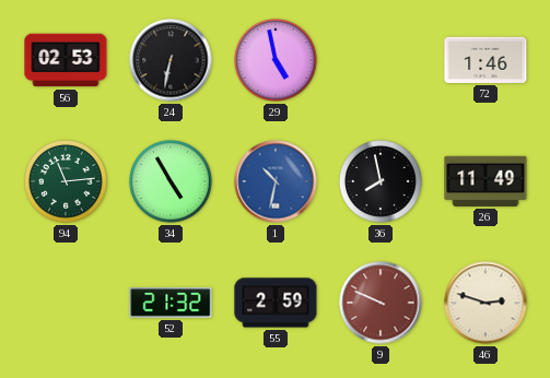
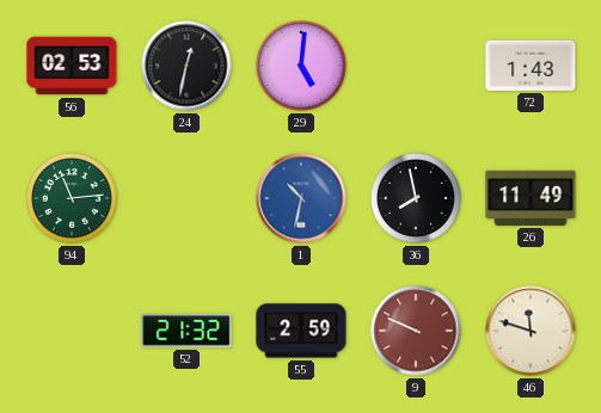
24: 6:32 -> 12:32 (186, 66)
29: 4:58 -> 5:01 (301, 66)
72: 1:46 -> 1:43 (531, 66)
34: 4:55 -> none (171, 181)
46: 2:48 -> 11:48 (531, 331)
